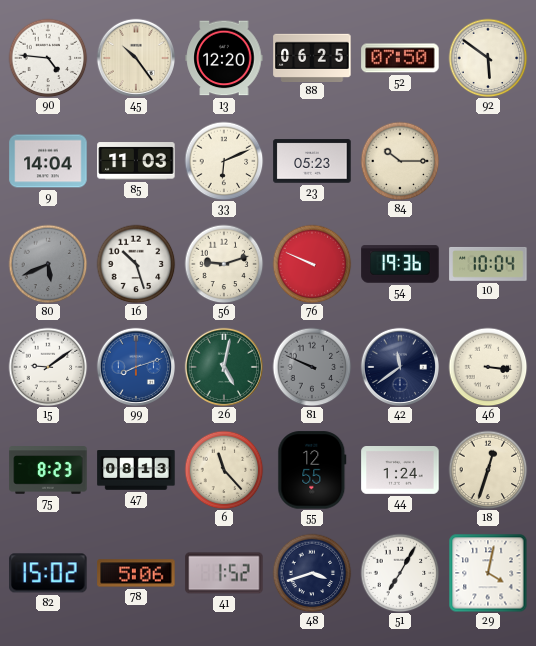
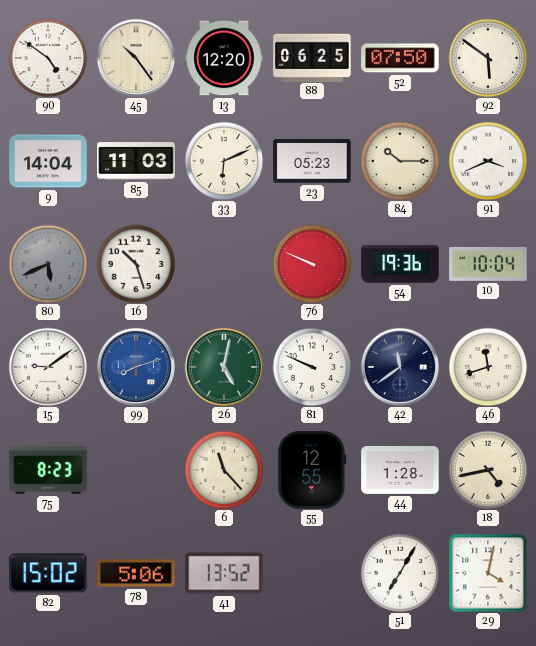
90: 4:46 -> 4:51 (48, 58)
91: none -> 3:41 (488, 161)
56: 9:12 -> none (224, 264)
81 dial: grey -> white (312, 367)
46: 3:16 -> 11:42 (488, 367)
47: 08:13 -> none (136, 470)
44: 1:24 -> 1:28 (400, 471)
18: 12:33 -> 4:43 (488, 470)
41: 1:52 -> 13:52 (224, 573)
48: 3:42 -> none (312, 573)
